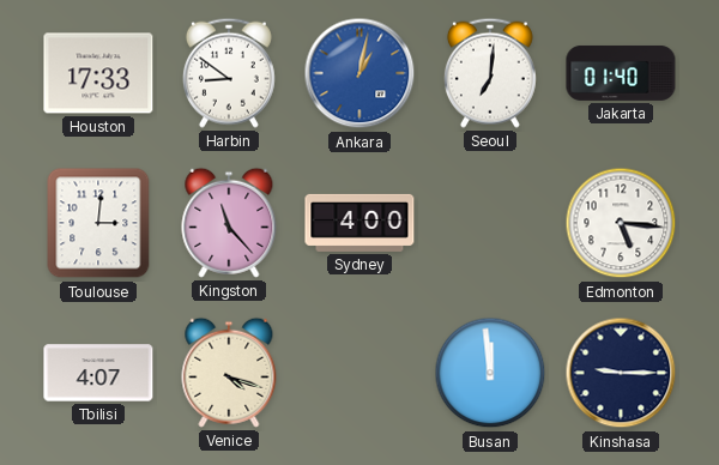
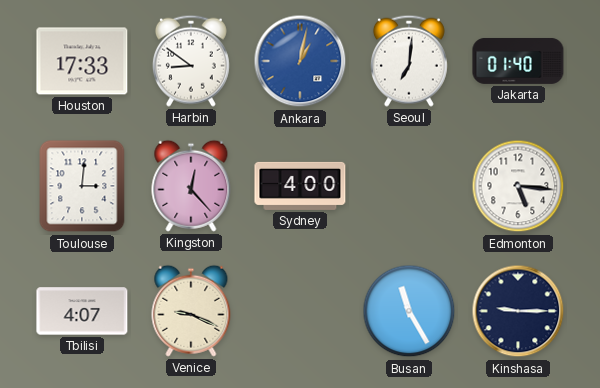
Kingston: 11:23 -> 12:23 (191, 186)
Venice: 4:18 -> 9:19 (191, 311)
Busan: 11:59 -> 11:25 (409, 311)
